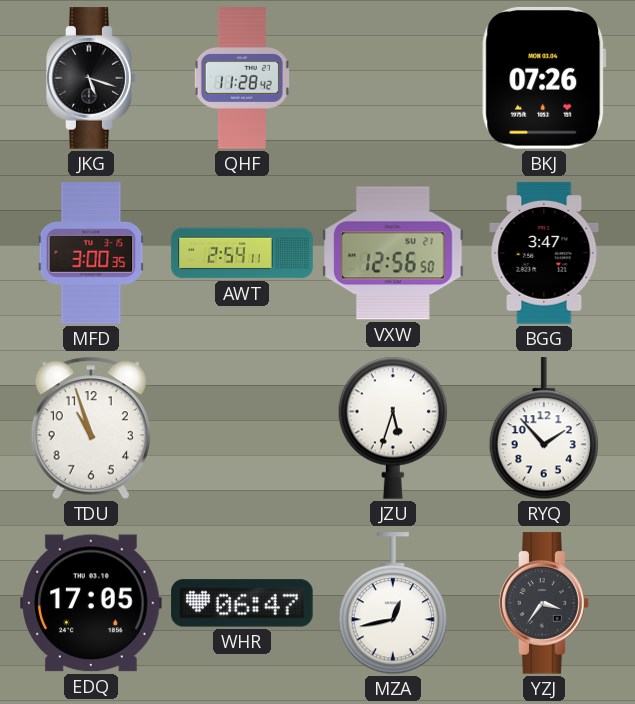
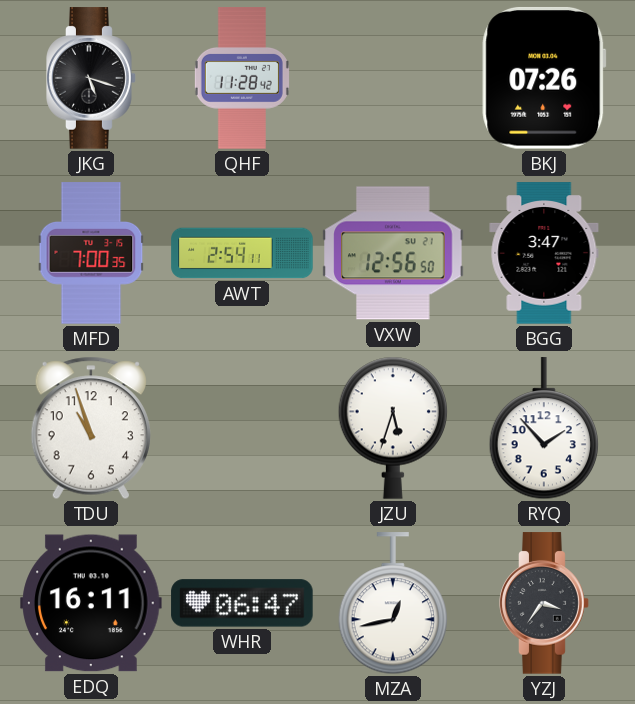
MFD: 3:00 -> 7:00 (91, 253)
EDQ: 17:05 -> 16:11 (91, 603)
